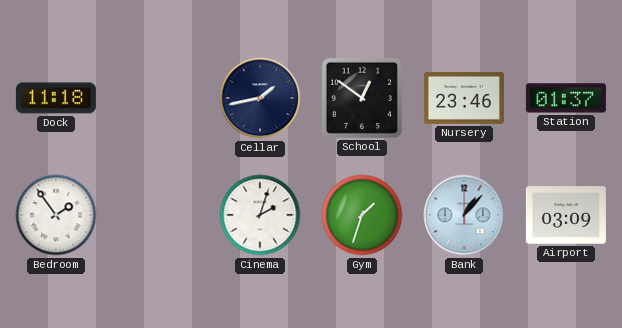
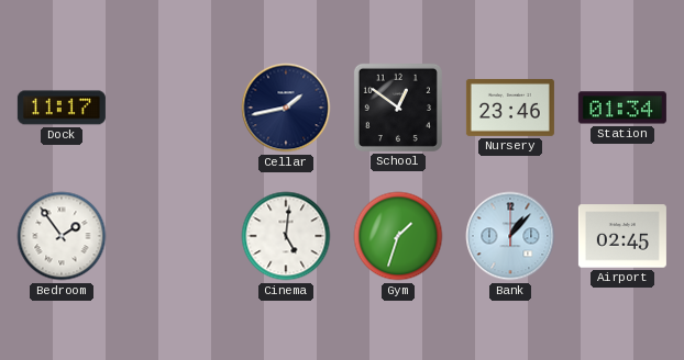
Dock: 11:18 -> 11:17 (62, 108)
Station: 01:37 -> 01:34 (622, 108)
Cinema: 2:03 -> 5:01 (286, 236)
Airport: 03:09 -> 02:45 (622, 236)
